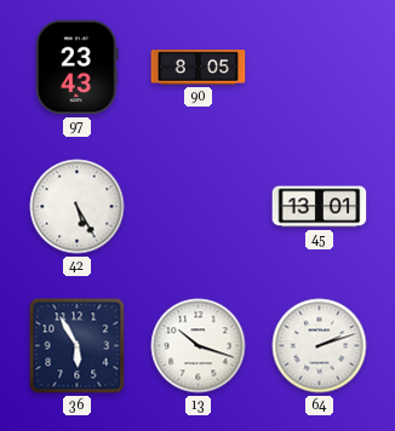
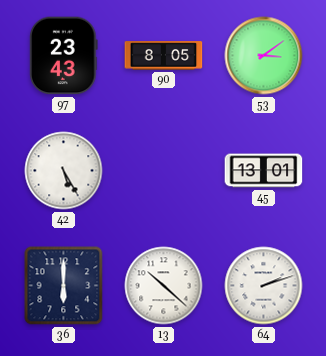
53: none -> 3:09 (264, 56)
36: 5:55 -> 6:00 (64, 286)
13: 10:18 -> 10:22 (164, 286)
